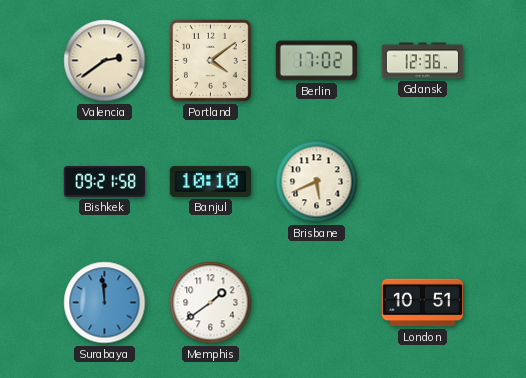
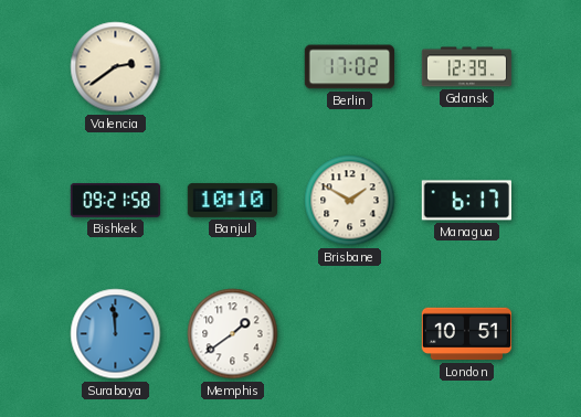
Portland: 4:09 -> none (210, 60)
Gdansk: 12:36 -> 12:39 (467, 67)
Brisbane: 5:41 -> 1:50 (350, 201)
Managua: none -> 6:17 (467, 201)
